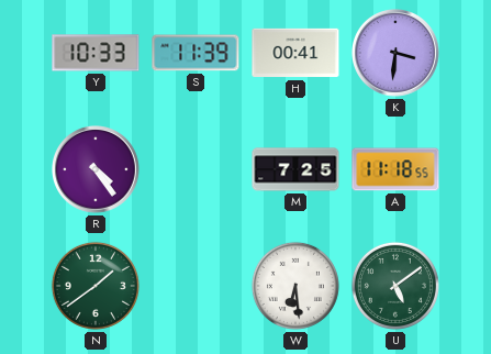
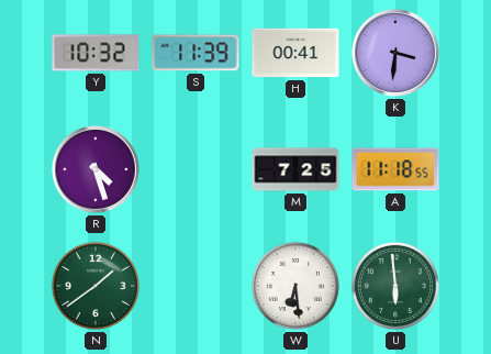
Y: 10:33 -> 10:32 (96, 53)
R: 4:24 -> 4:27 (97, 170)
U: 5:09 -> 5:59 (395, 286)
